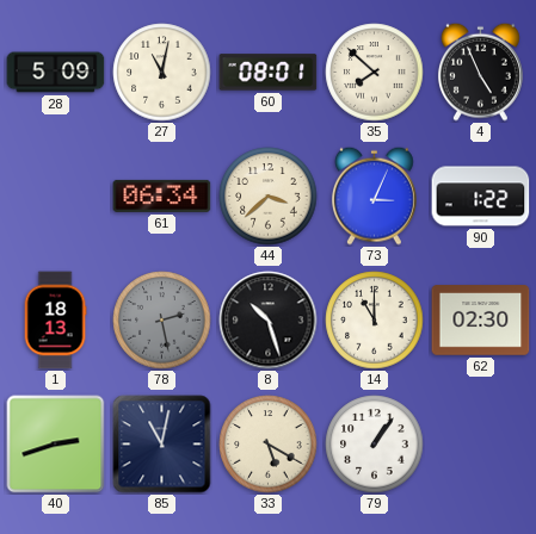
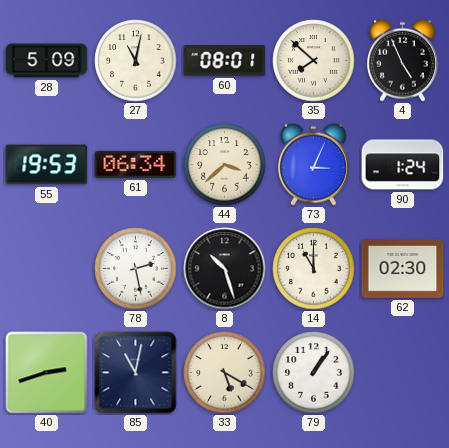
55: none -> 19:53 (47, 165)
90: 1:22 -> 1:24 (403, 165)
1: 18:13 -> none (55, 321)
78 dial: grey -> white (136, 269)
